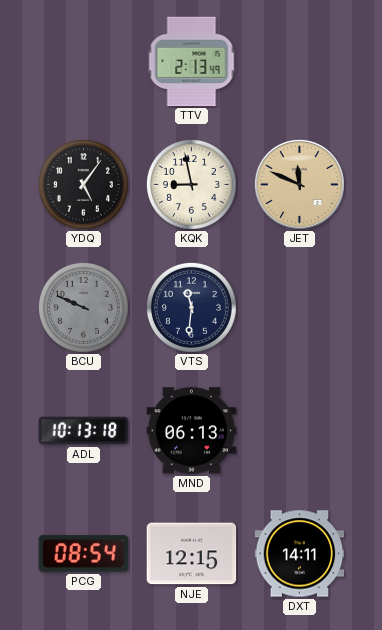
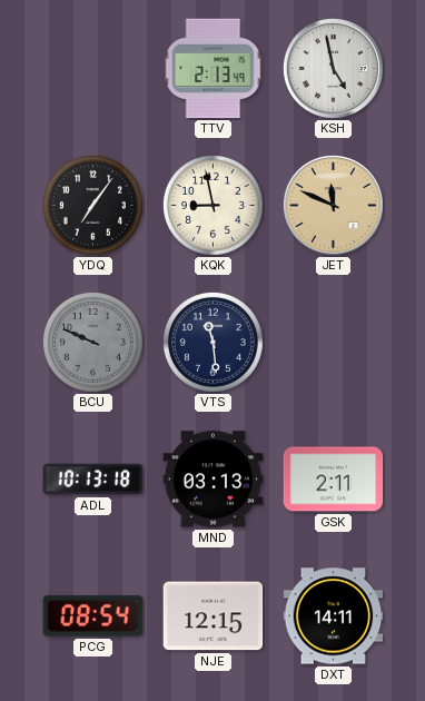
KSH: none -> 4:58 (333, 68)
YDQ: 5:06 -> 7:06 (92, 205)
VTS: 11:31 -> 11:29 (212, 342)
MND: 06:13 -> 03:13 (214, 480)
GSK: none -> 2:11 (334, 480)
